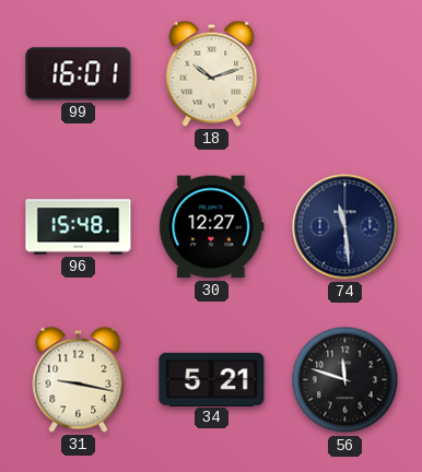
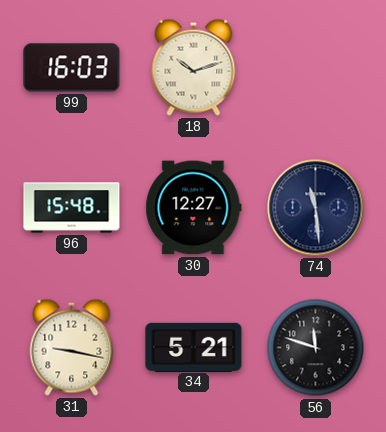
99: 16:01 -> 16:03 (72, 68)
